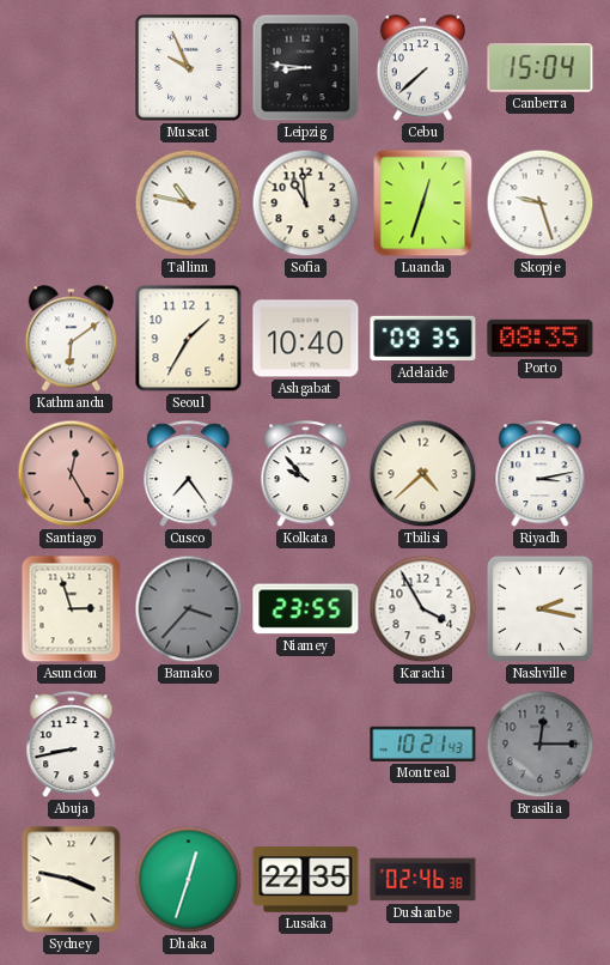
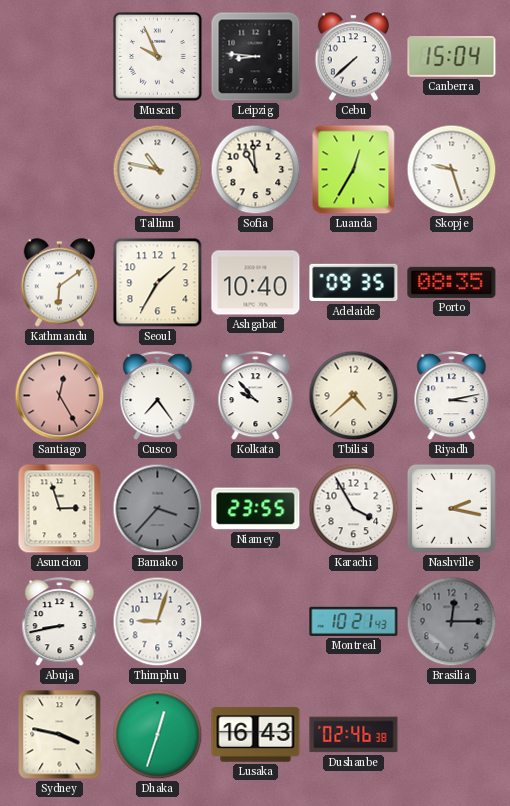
Luanda: 12:33 -> 12:35 (354, 170)
Thimphu: none -> 9:03 (158, 622)
Lusaka: 22:35 -> 16:43 (256, 735)
